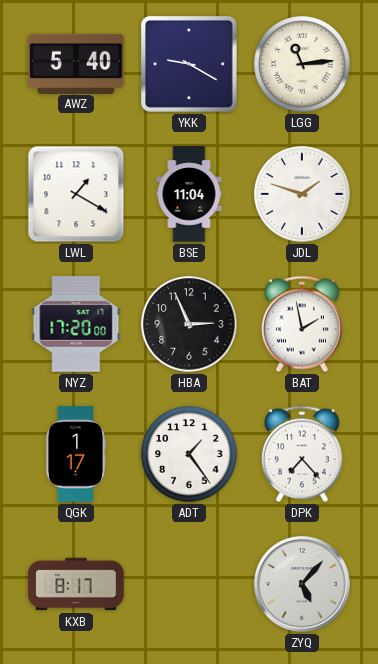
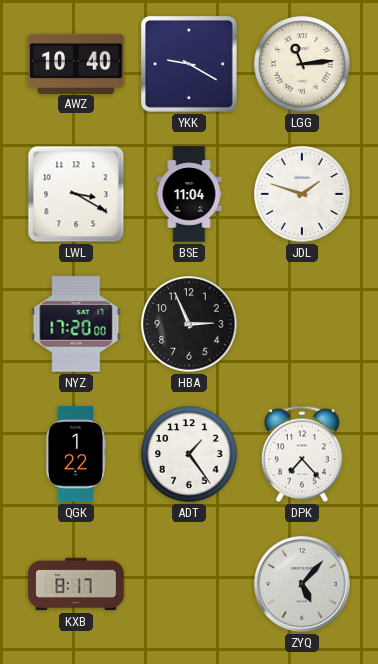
AWZ: 5:40 -> 10:40 (76, 63)
LWL: 1:20 -> 3:20 (76, 194)
BAT: 1:58 -> none (302, 324)
QGK: 1:17 -> 1:22 (76, 454)
